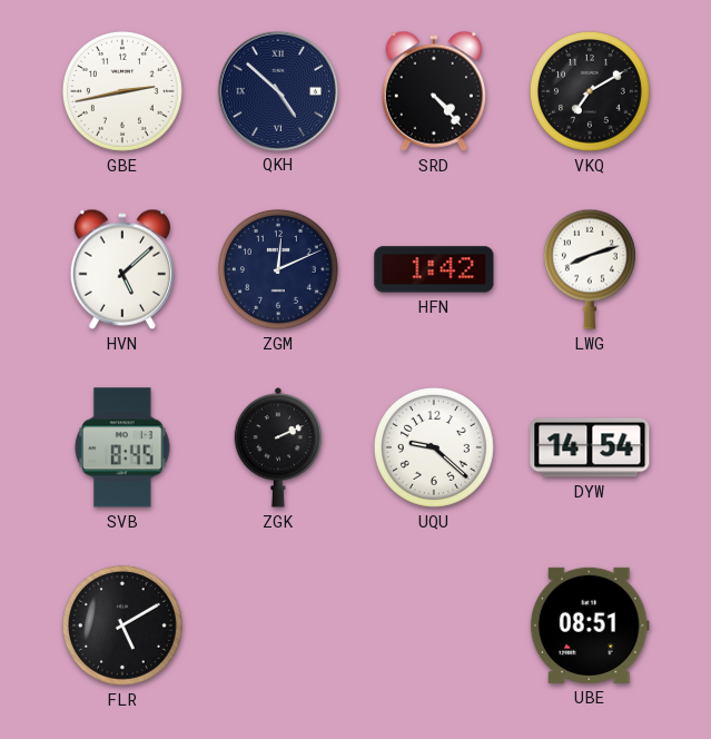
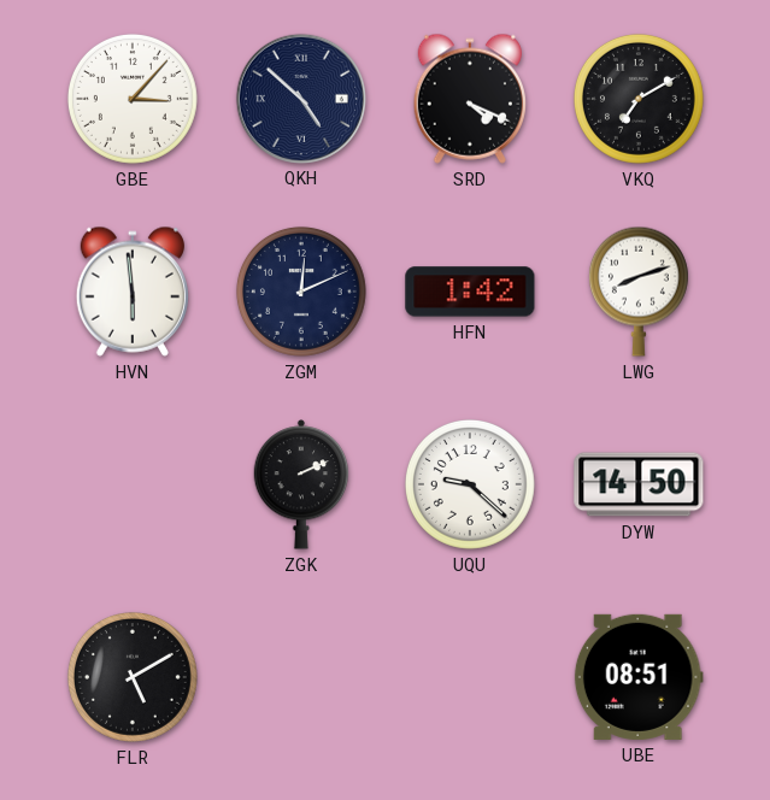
GBE: 2:43 -> 3:07 (133, 99)
SRD: 4:23 -> 4:19 (470, 99)
HVN: 5:08 -> 5:59 (133, 292)
SVB: 8:45 -> none (122, 447)
DYW: 14:54 -> 14:50 (639, 484)
